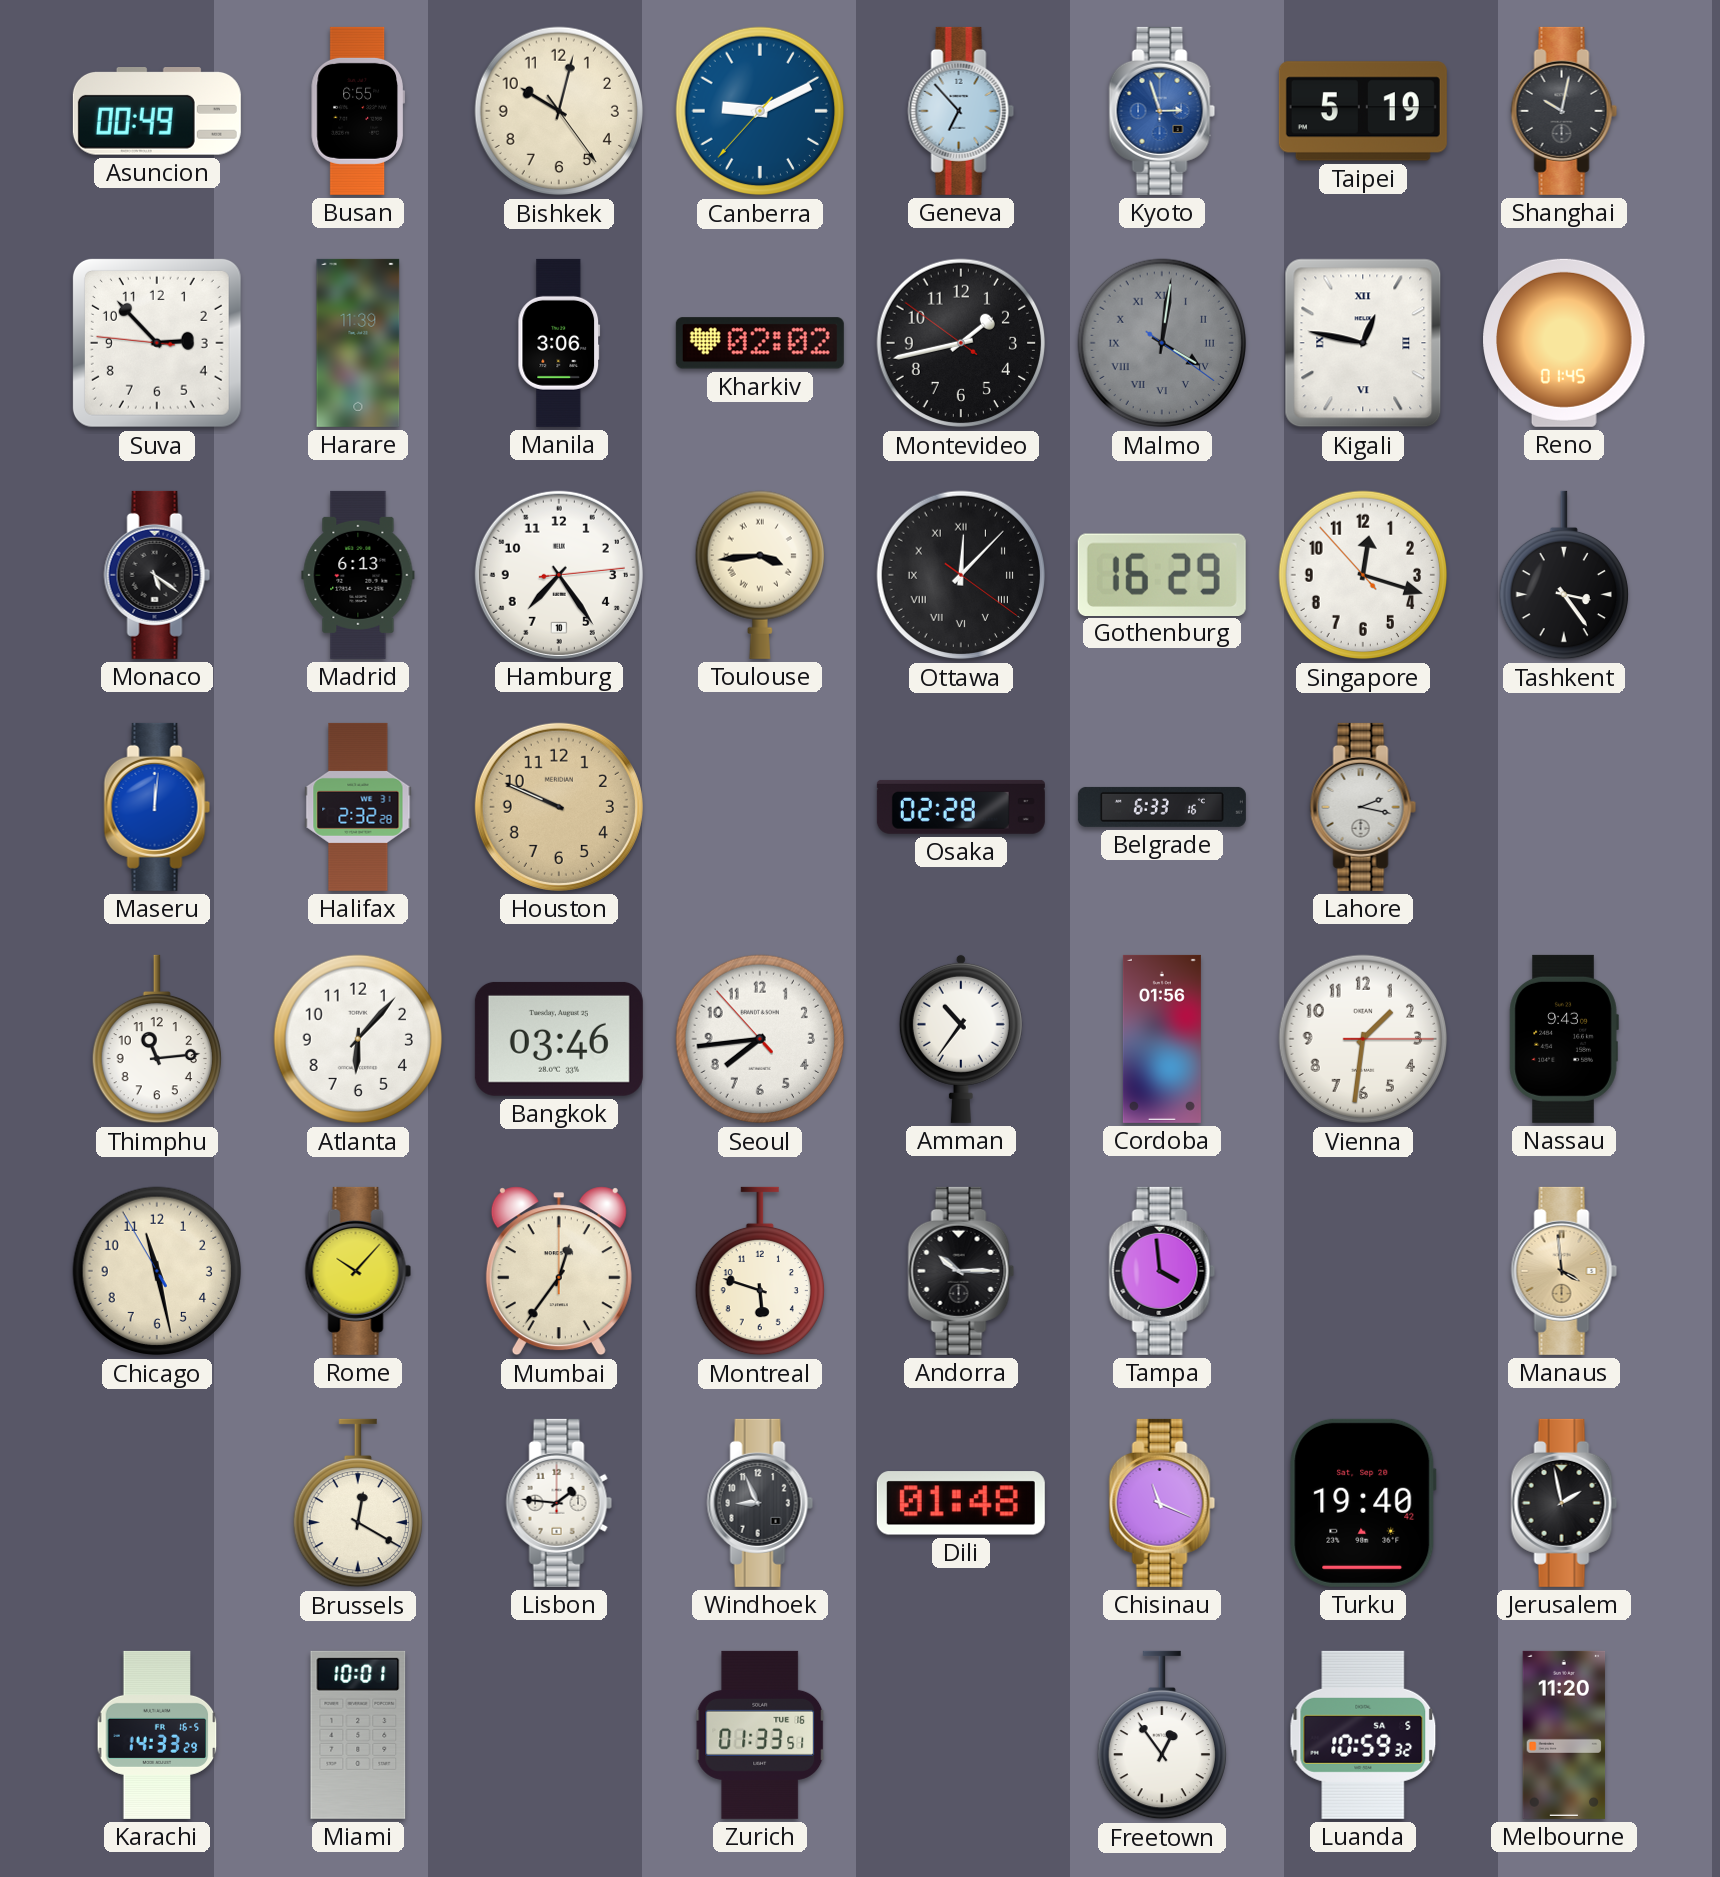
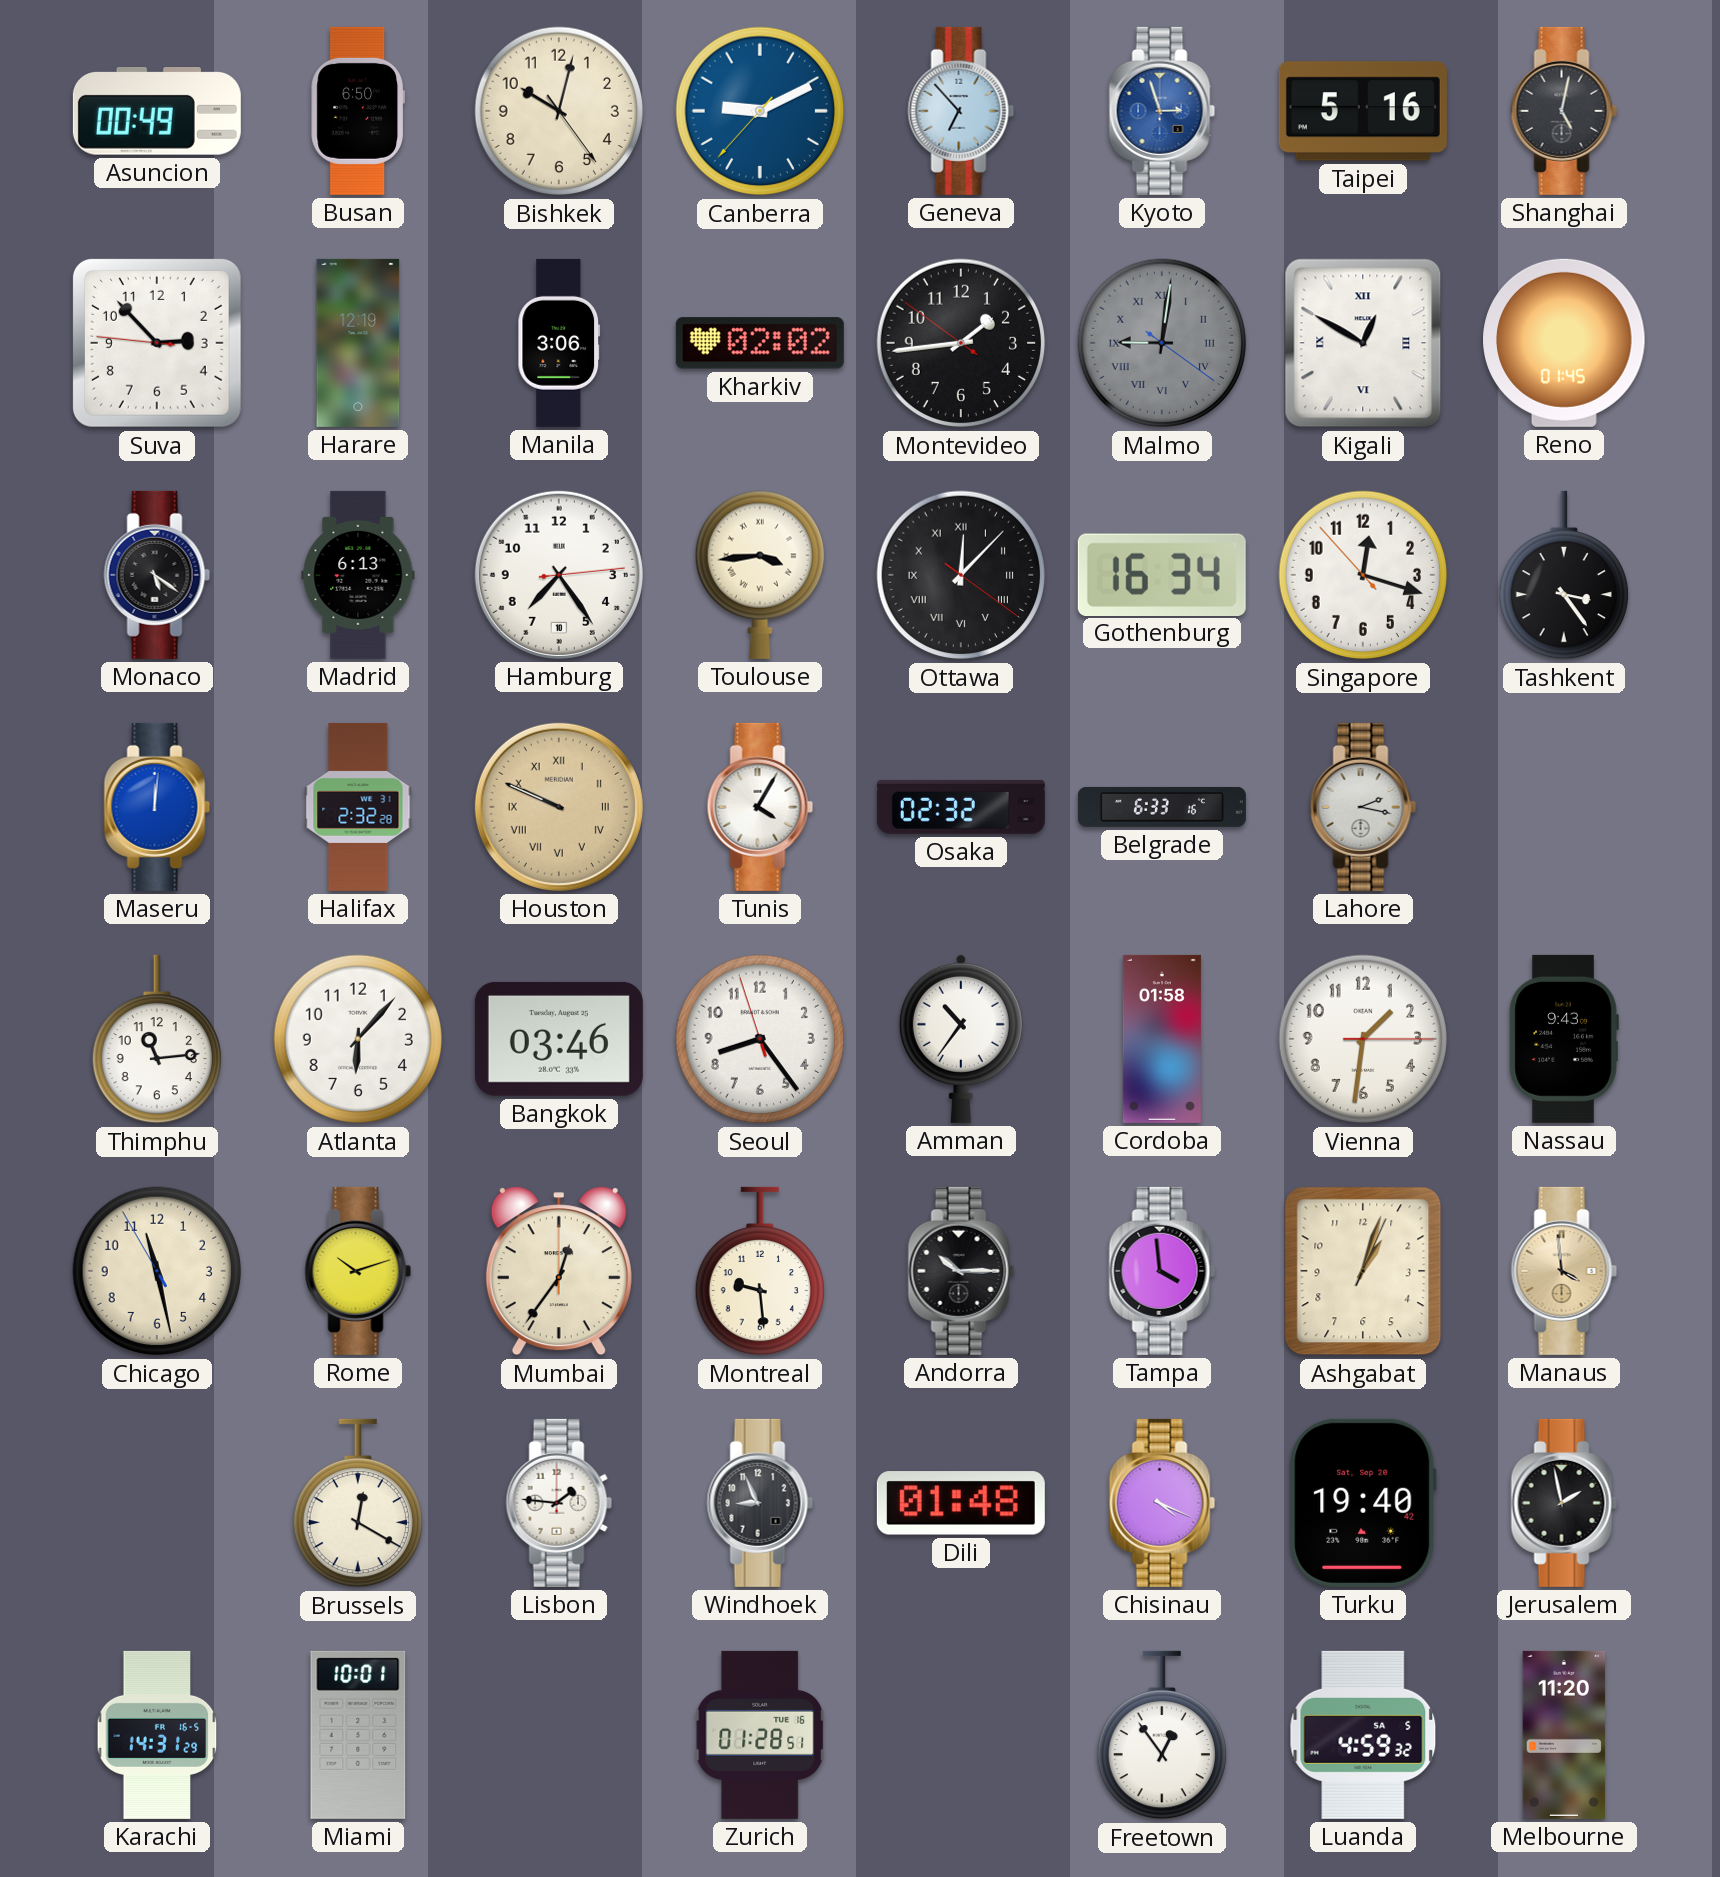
Busan: 6:55 -> 6:50 (357, 111)
Taipei: 5:19 -> 5:16 (1363, 111)
Shanghai: 10:02 -> 5:02 (1564, 111)
Harare: 11:39 -> 12:19 (358, 343)
Montevideo: 1:42 -> 1:43 (961, 343)
Malmo: 4:01 -> 9:01 (1162, 343)
Kigali: 12:47 -> 12:50 (1363, 343)
Gothenburg: 16:29 -> 16:34 (1162, 574)
Houston numerals: Arabic -> Roman (559, 807)
Tunis: none -> 4:05 (760, 807)
Osaka: 02:28 -> 02:32 (961, 807)
Seoul: 7:43 -> 8:23 (760, 1039)
Cordoba: 01:56 -> 01:58 (1162, 1039)
Rome: 10:07 -> 10:12 (358, 1271)
Montreal: 5:48 -> 9:29 (760, 1271)
Ashgabat: none -> 1:03 (1363, 1271)
Chisinau: 11:19 -> 4:19 (1162, 1503)
Karachi: 14:33 -> 14:31 (157, 1735)
Zurich: 01:33 -> 01:28 (761, 1735)
Luanda: 10:59 -> 4:59 (1363, 1735)
